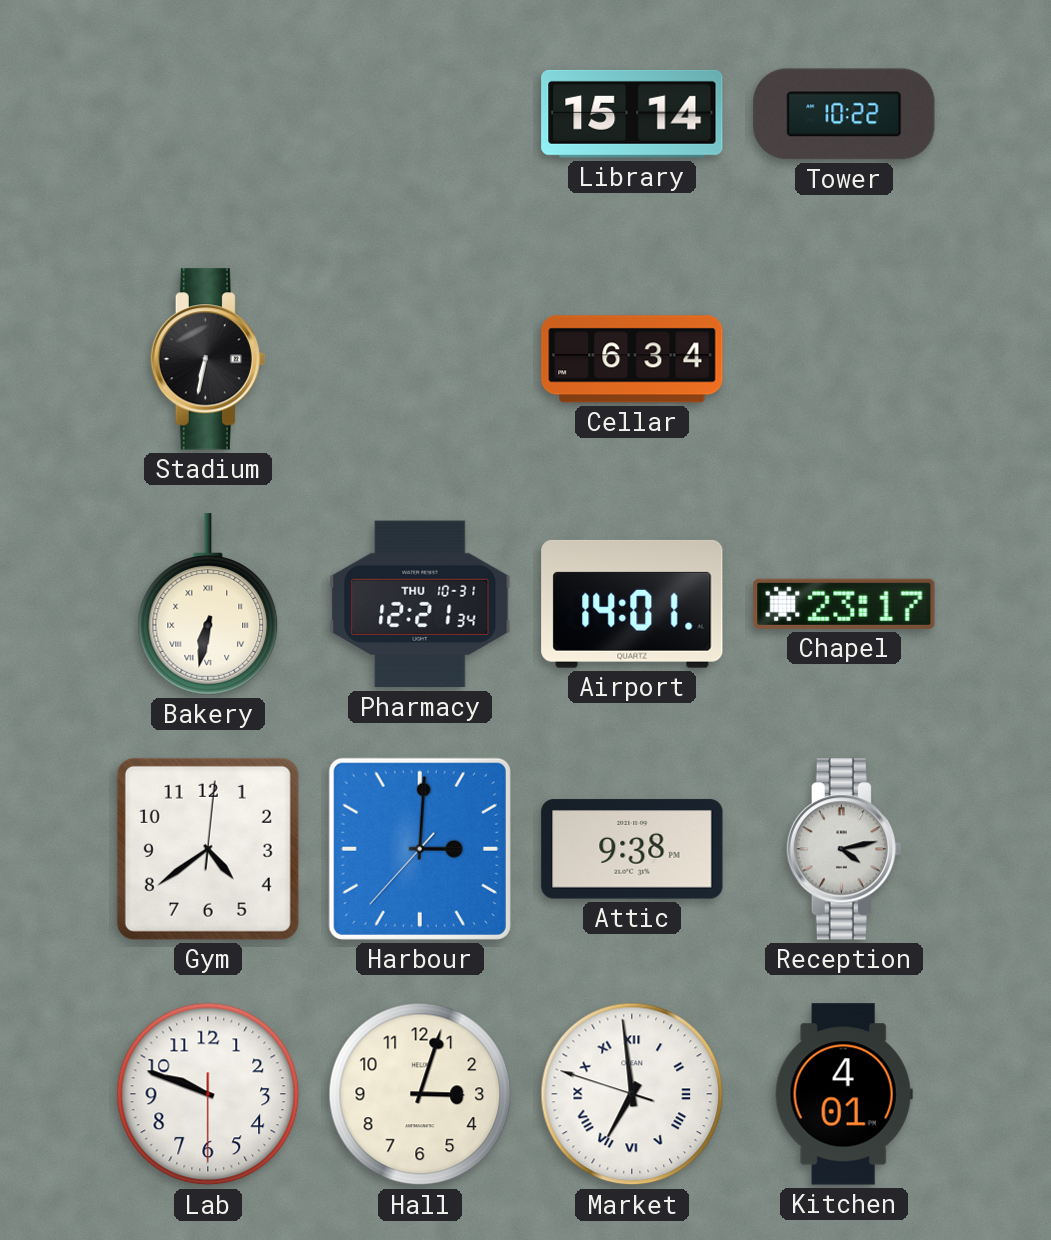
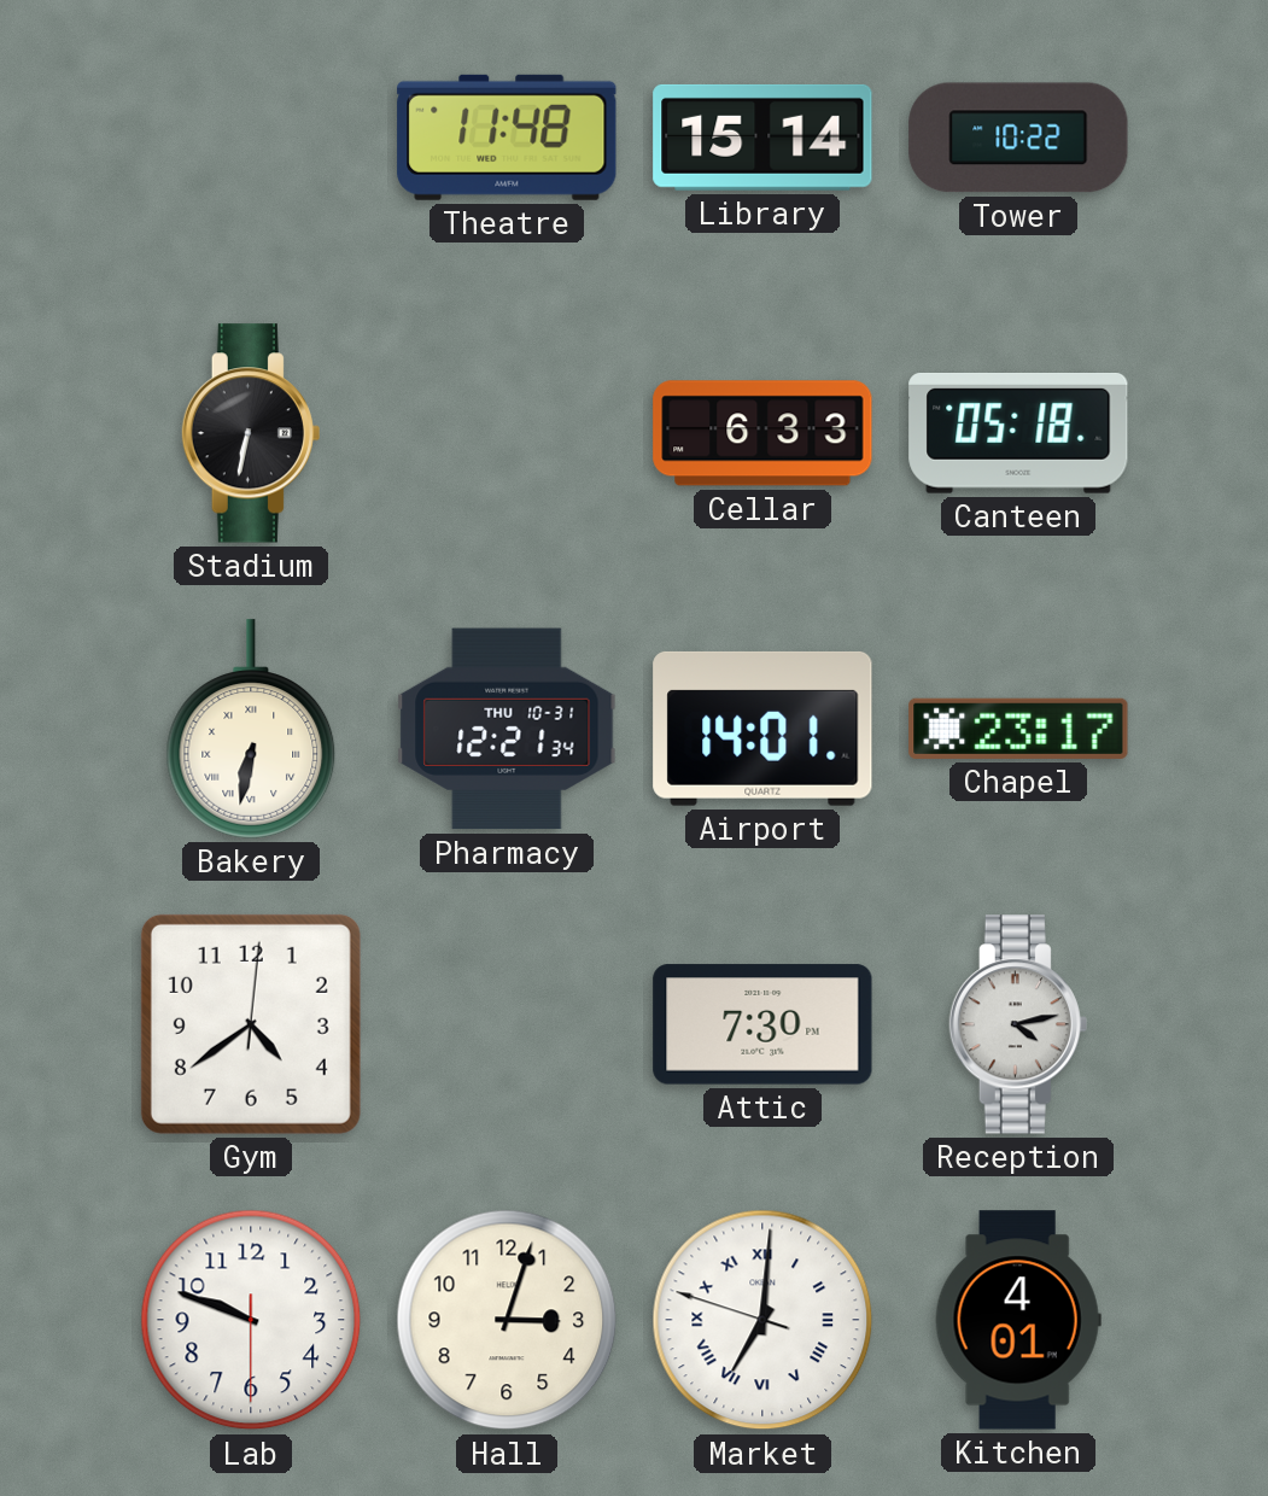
Theatre: none -> 11:48 (507, 138)
Cellar: 6:34 -> 6:33 (762, 433)
Canteen: none -> 05:18 (1018, 434)
Harbour: 3:00 -> none (420, 849)
Attic: 9:38 -> 7:30 (762, 1024)
Market: 6:58 -> 7:00 (762, 1320)
